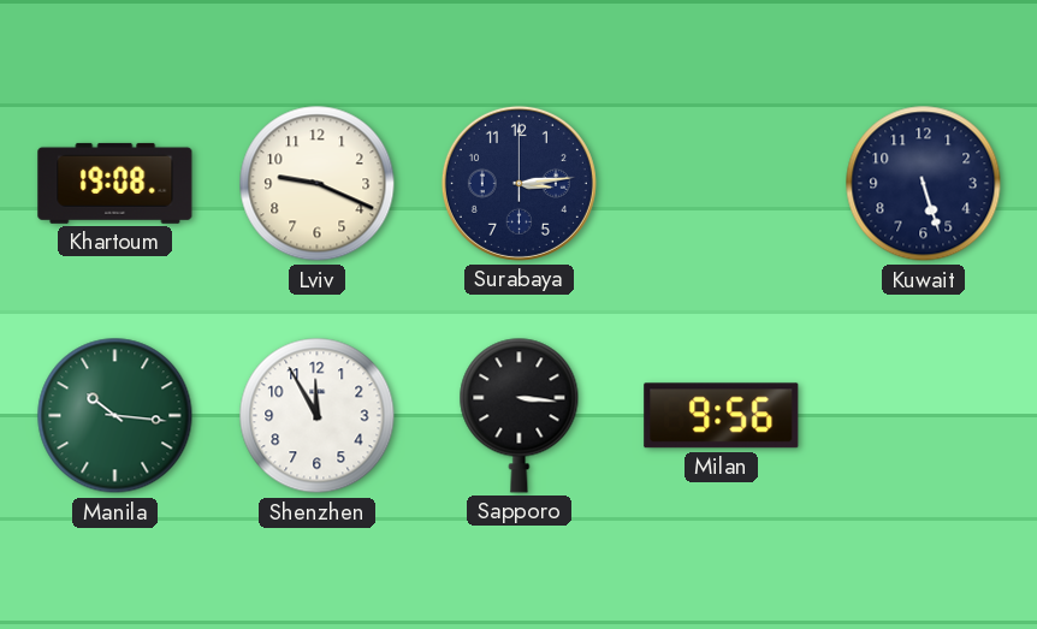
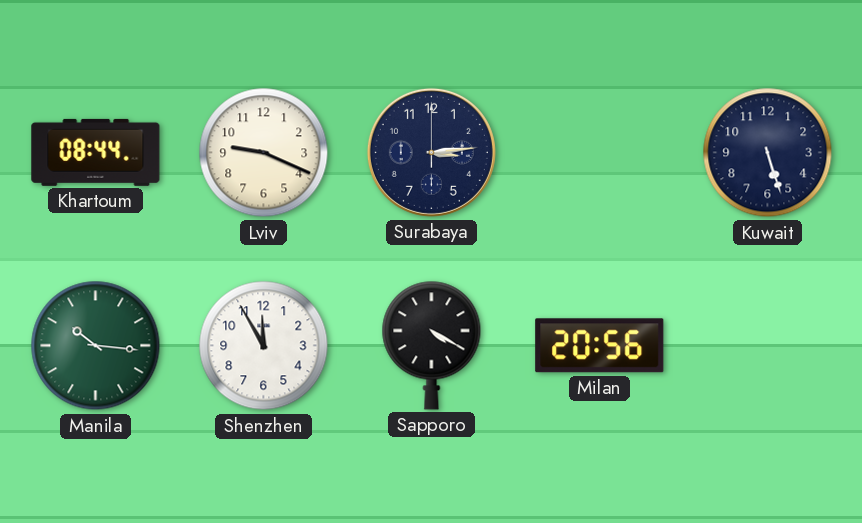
Khartoum: 19:08 -> 08:44 (96, 152)
Sapporo: 3:16 -> 4:20 (432, 345)
Milan: 9:56 -> 20:56 (600, 346)
